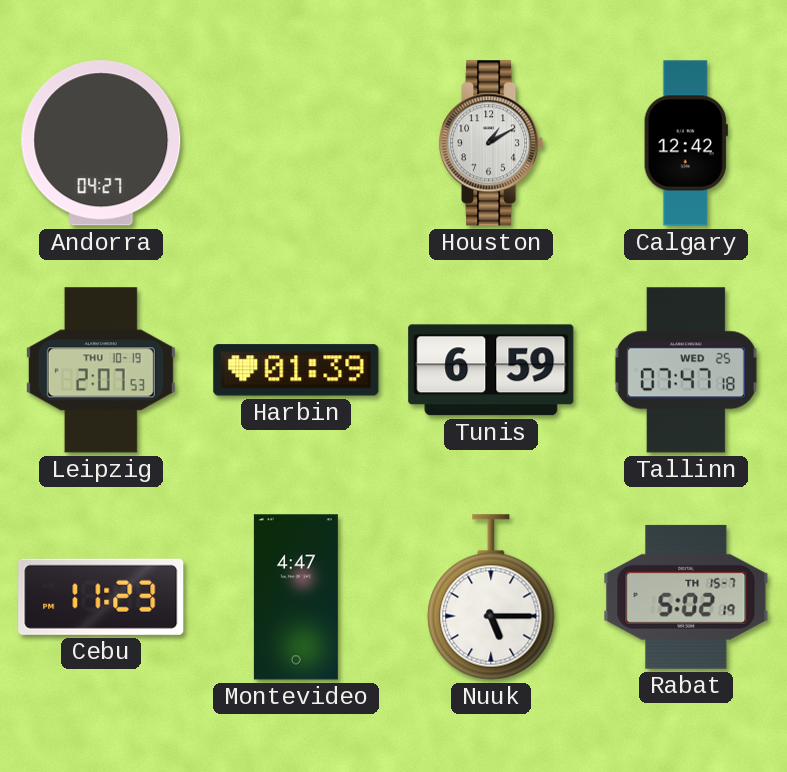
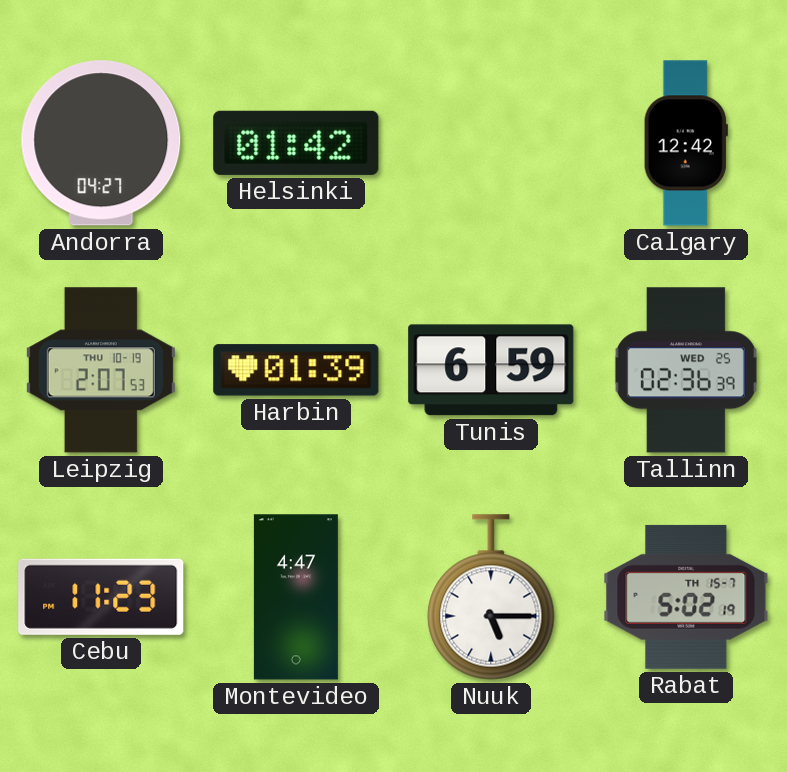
Helsinki: none -> 01:42 (296, 143)
Houston: 1:10 -> none (491, 143)
Tallinn: 07:47 -> 02:36 (686, 370)
